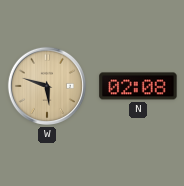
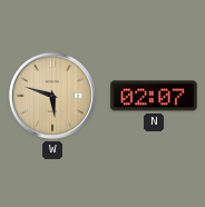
N: 02:08 -> 02:07 (154, 96)
